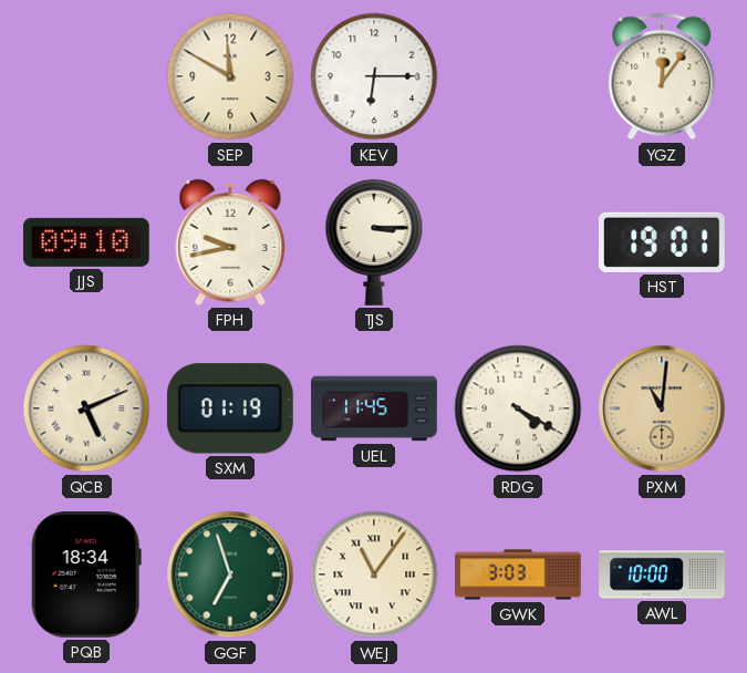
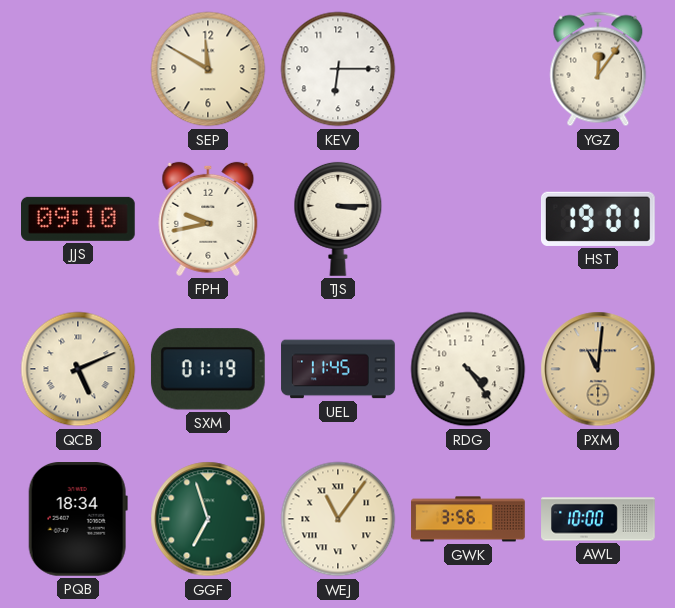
RDG: 4:20 -> 4:24 (468, 369)
GWK: 3:03 -> 3:56 (468, 519)
